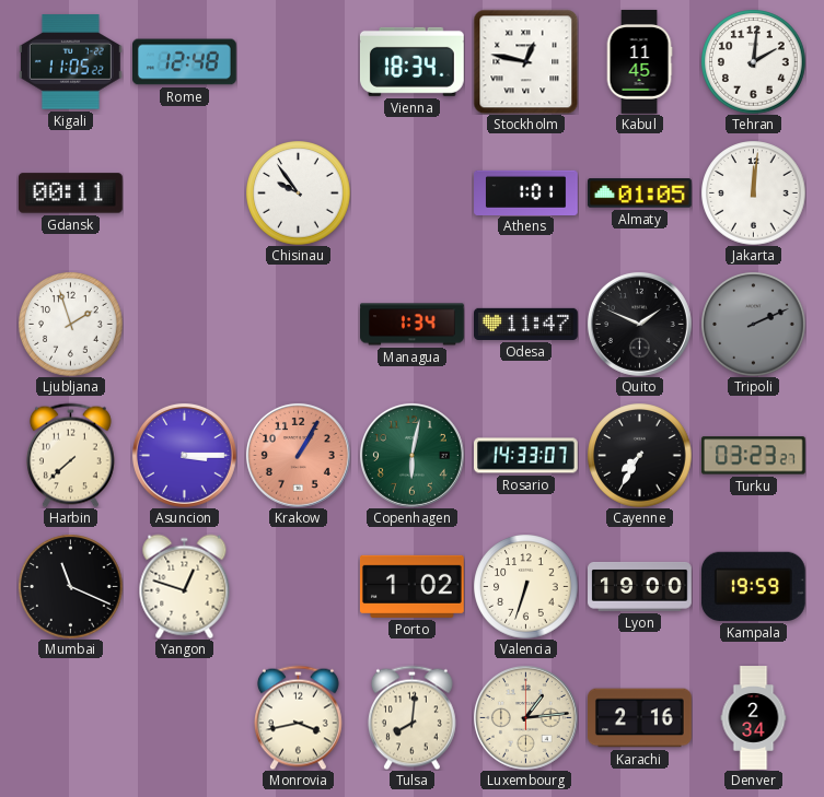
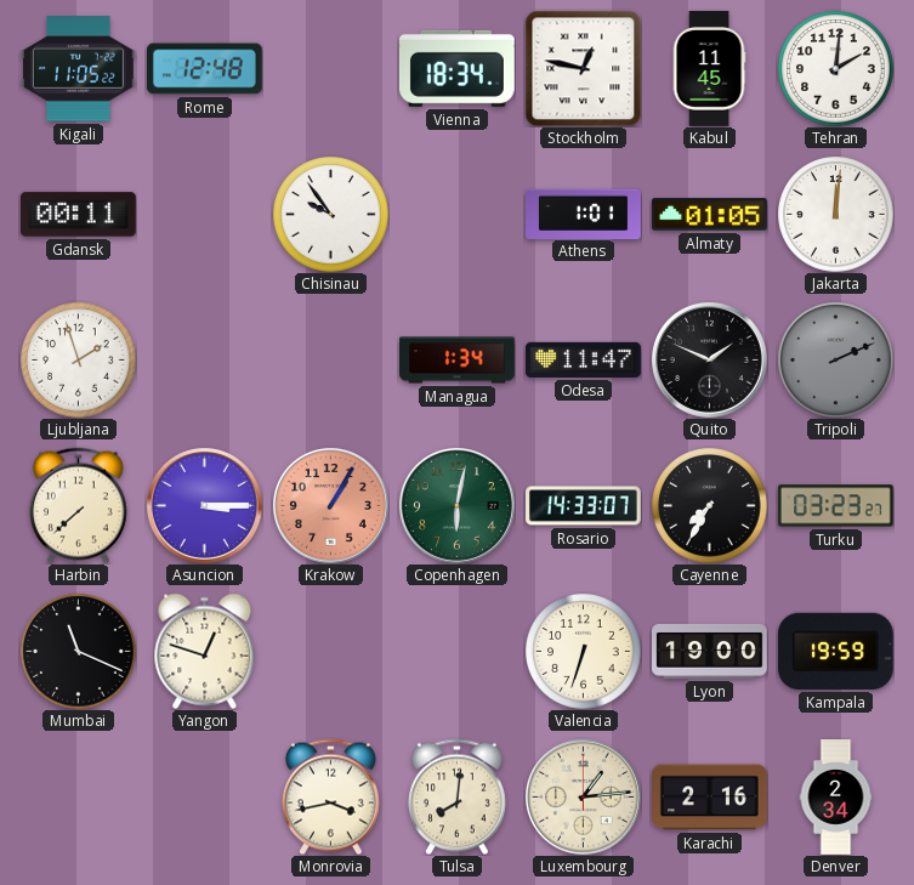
Porto: 1:02 -> none (411, 586)
